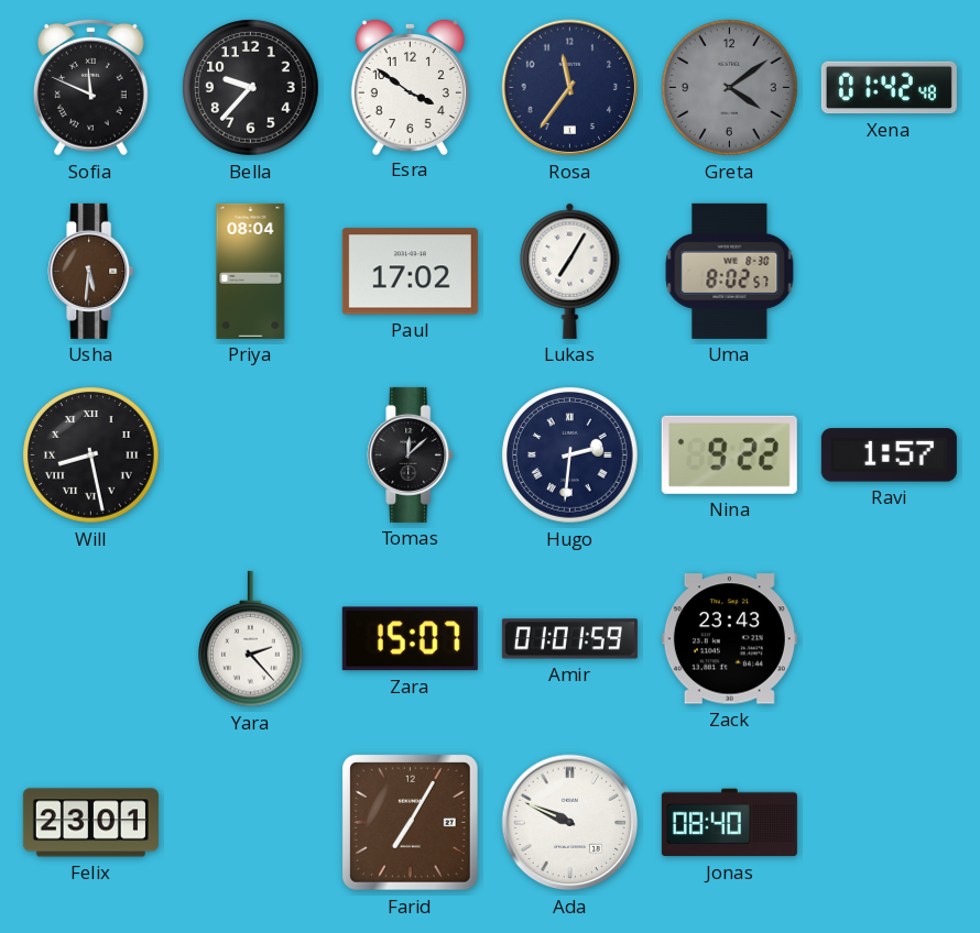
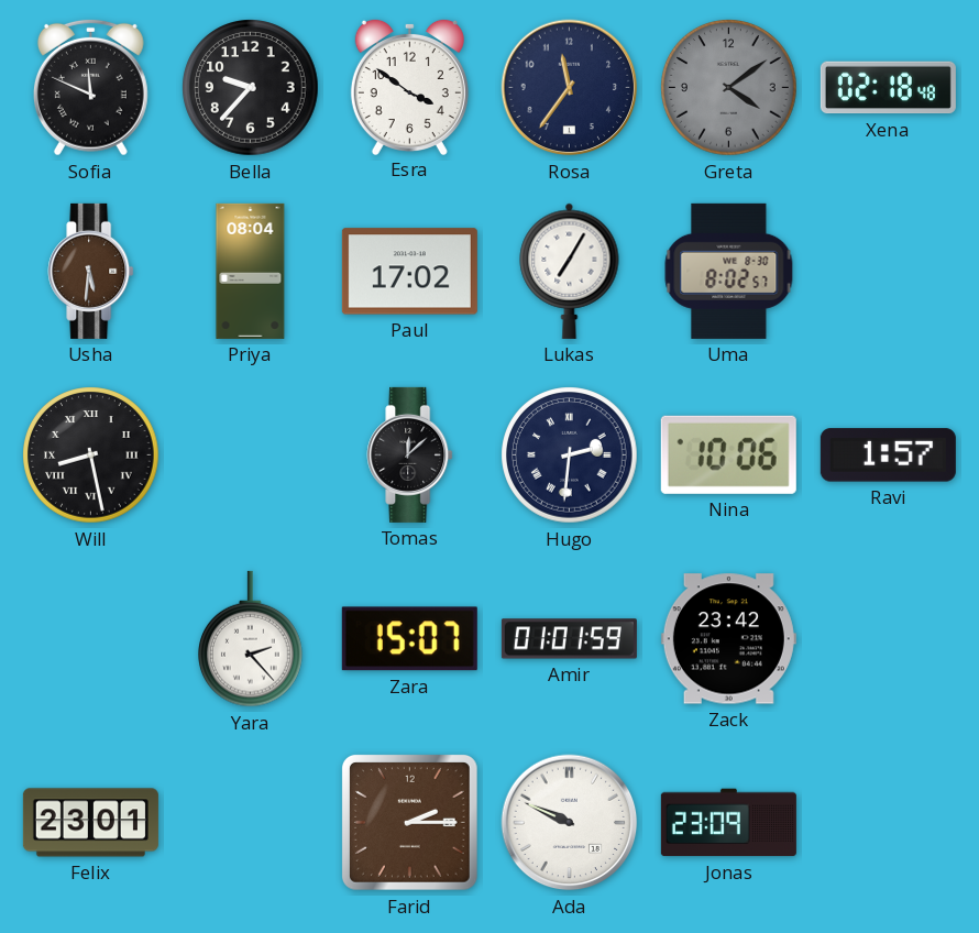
Xena: 01:42 -> 02:18 (888, 88)
Nina: 9:22 -> 10:06 (728, 454)
Zack: 23:43 -> 23:42 (728, 639)
Farid: 7:05 -> 2:15 (409, 822)
Jonas: 08:40 -> 23:09 (728, 823)
